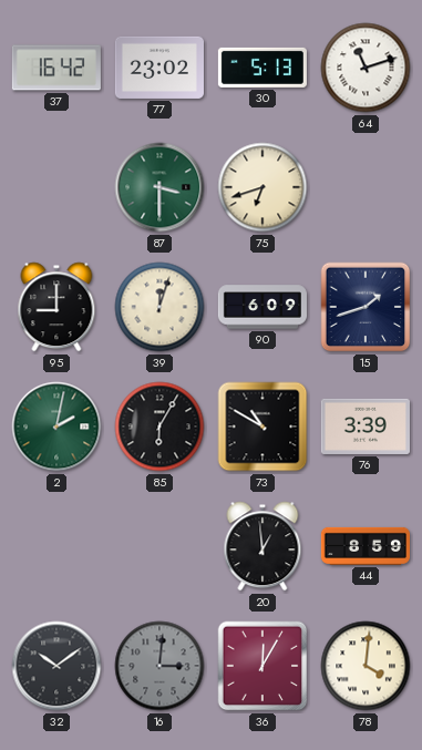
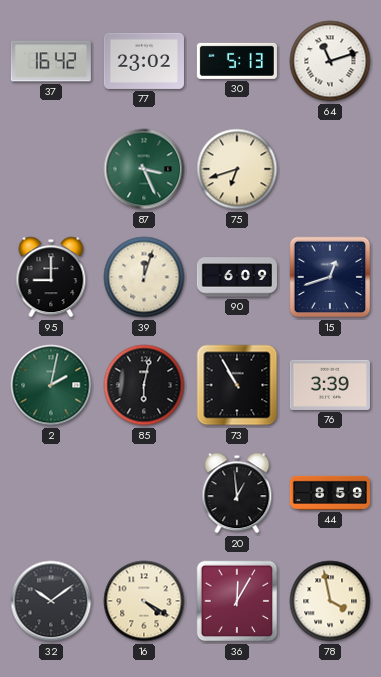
87: 3:30 -> 3:26 (144, 169)
15: 1:42 -> 12:42 (330, 277)
85: 6:05 -> 6:02 (144, 385)
73: 10:50 -> 10:55 (237, 385)
16: 3:01 -> 4:20 (144, 601)
16 dial: grey -> cream (144, 601)
78: 4:01 -> 3:58 (330, 601)
